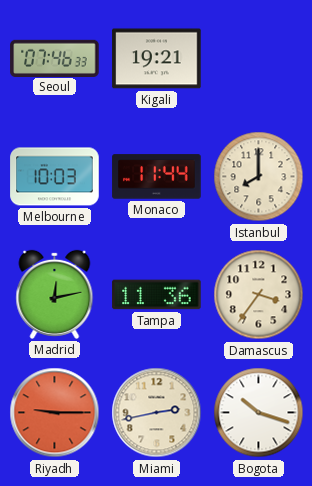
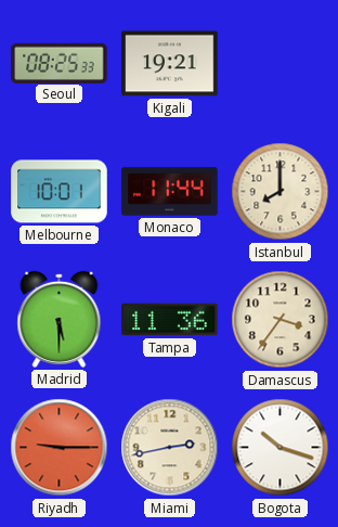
Seoul: 07:46 -> 08:25 (60, 63)
Melbourne: 10:03 -> 10:01 (60, 192)
Madrid: 12:13 -> 5:30 (60, 319)
